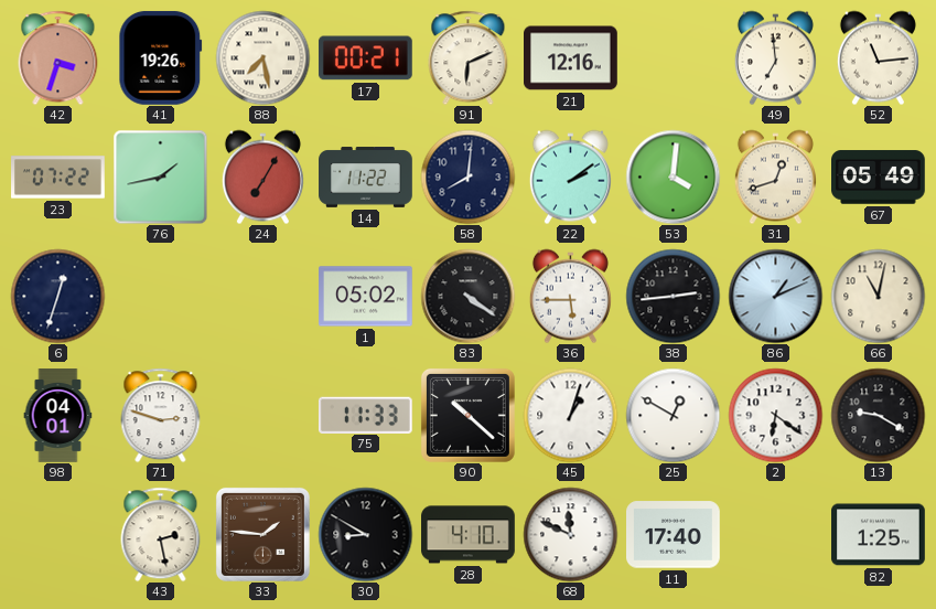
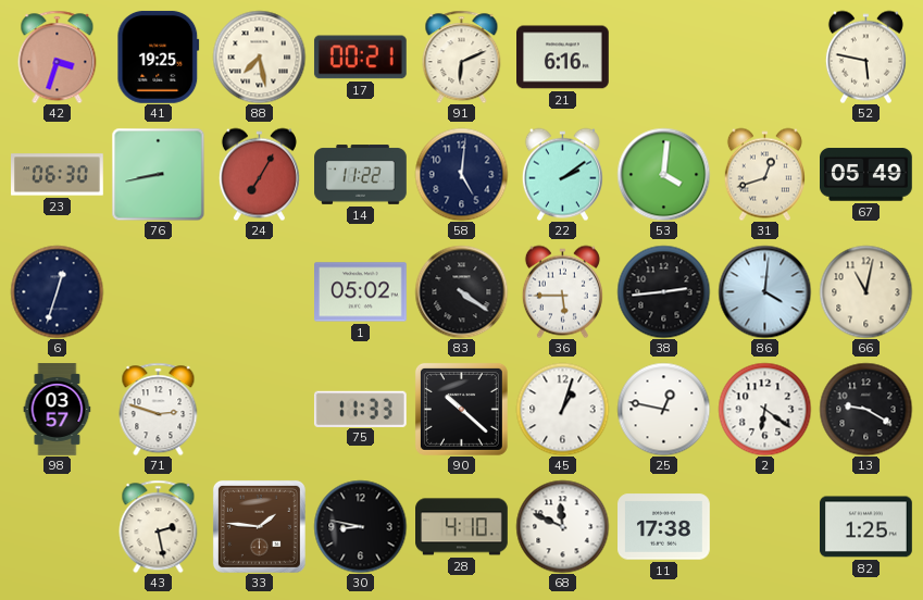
41: 19:26 -> 19:25 (159, 57)
21: 12:16 -> 6:16 (563, 58)
49: 6:59 -> none (775, 57)
52: 11:14 -> 5:47 (865, 57)
23: 07:22 -> 06:30 (58, 175)
76: 1:43 -> 8:43 (158, 174)
58: 8:01 -> 5:01 (461, 174)
86: 1:11 -> 4:01 (764, 291)
98: 04:01 -> 03:57 (58, 410)
25: 12:50 -> 12:47 (663, 409)
30: 8:50 -> 8:47 (360, 526)
11: 17:40 -> 17:38 (664, 527)
